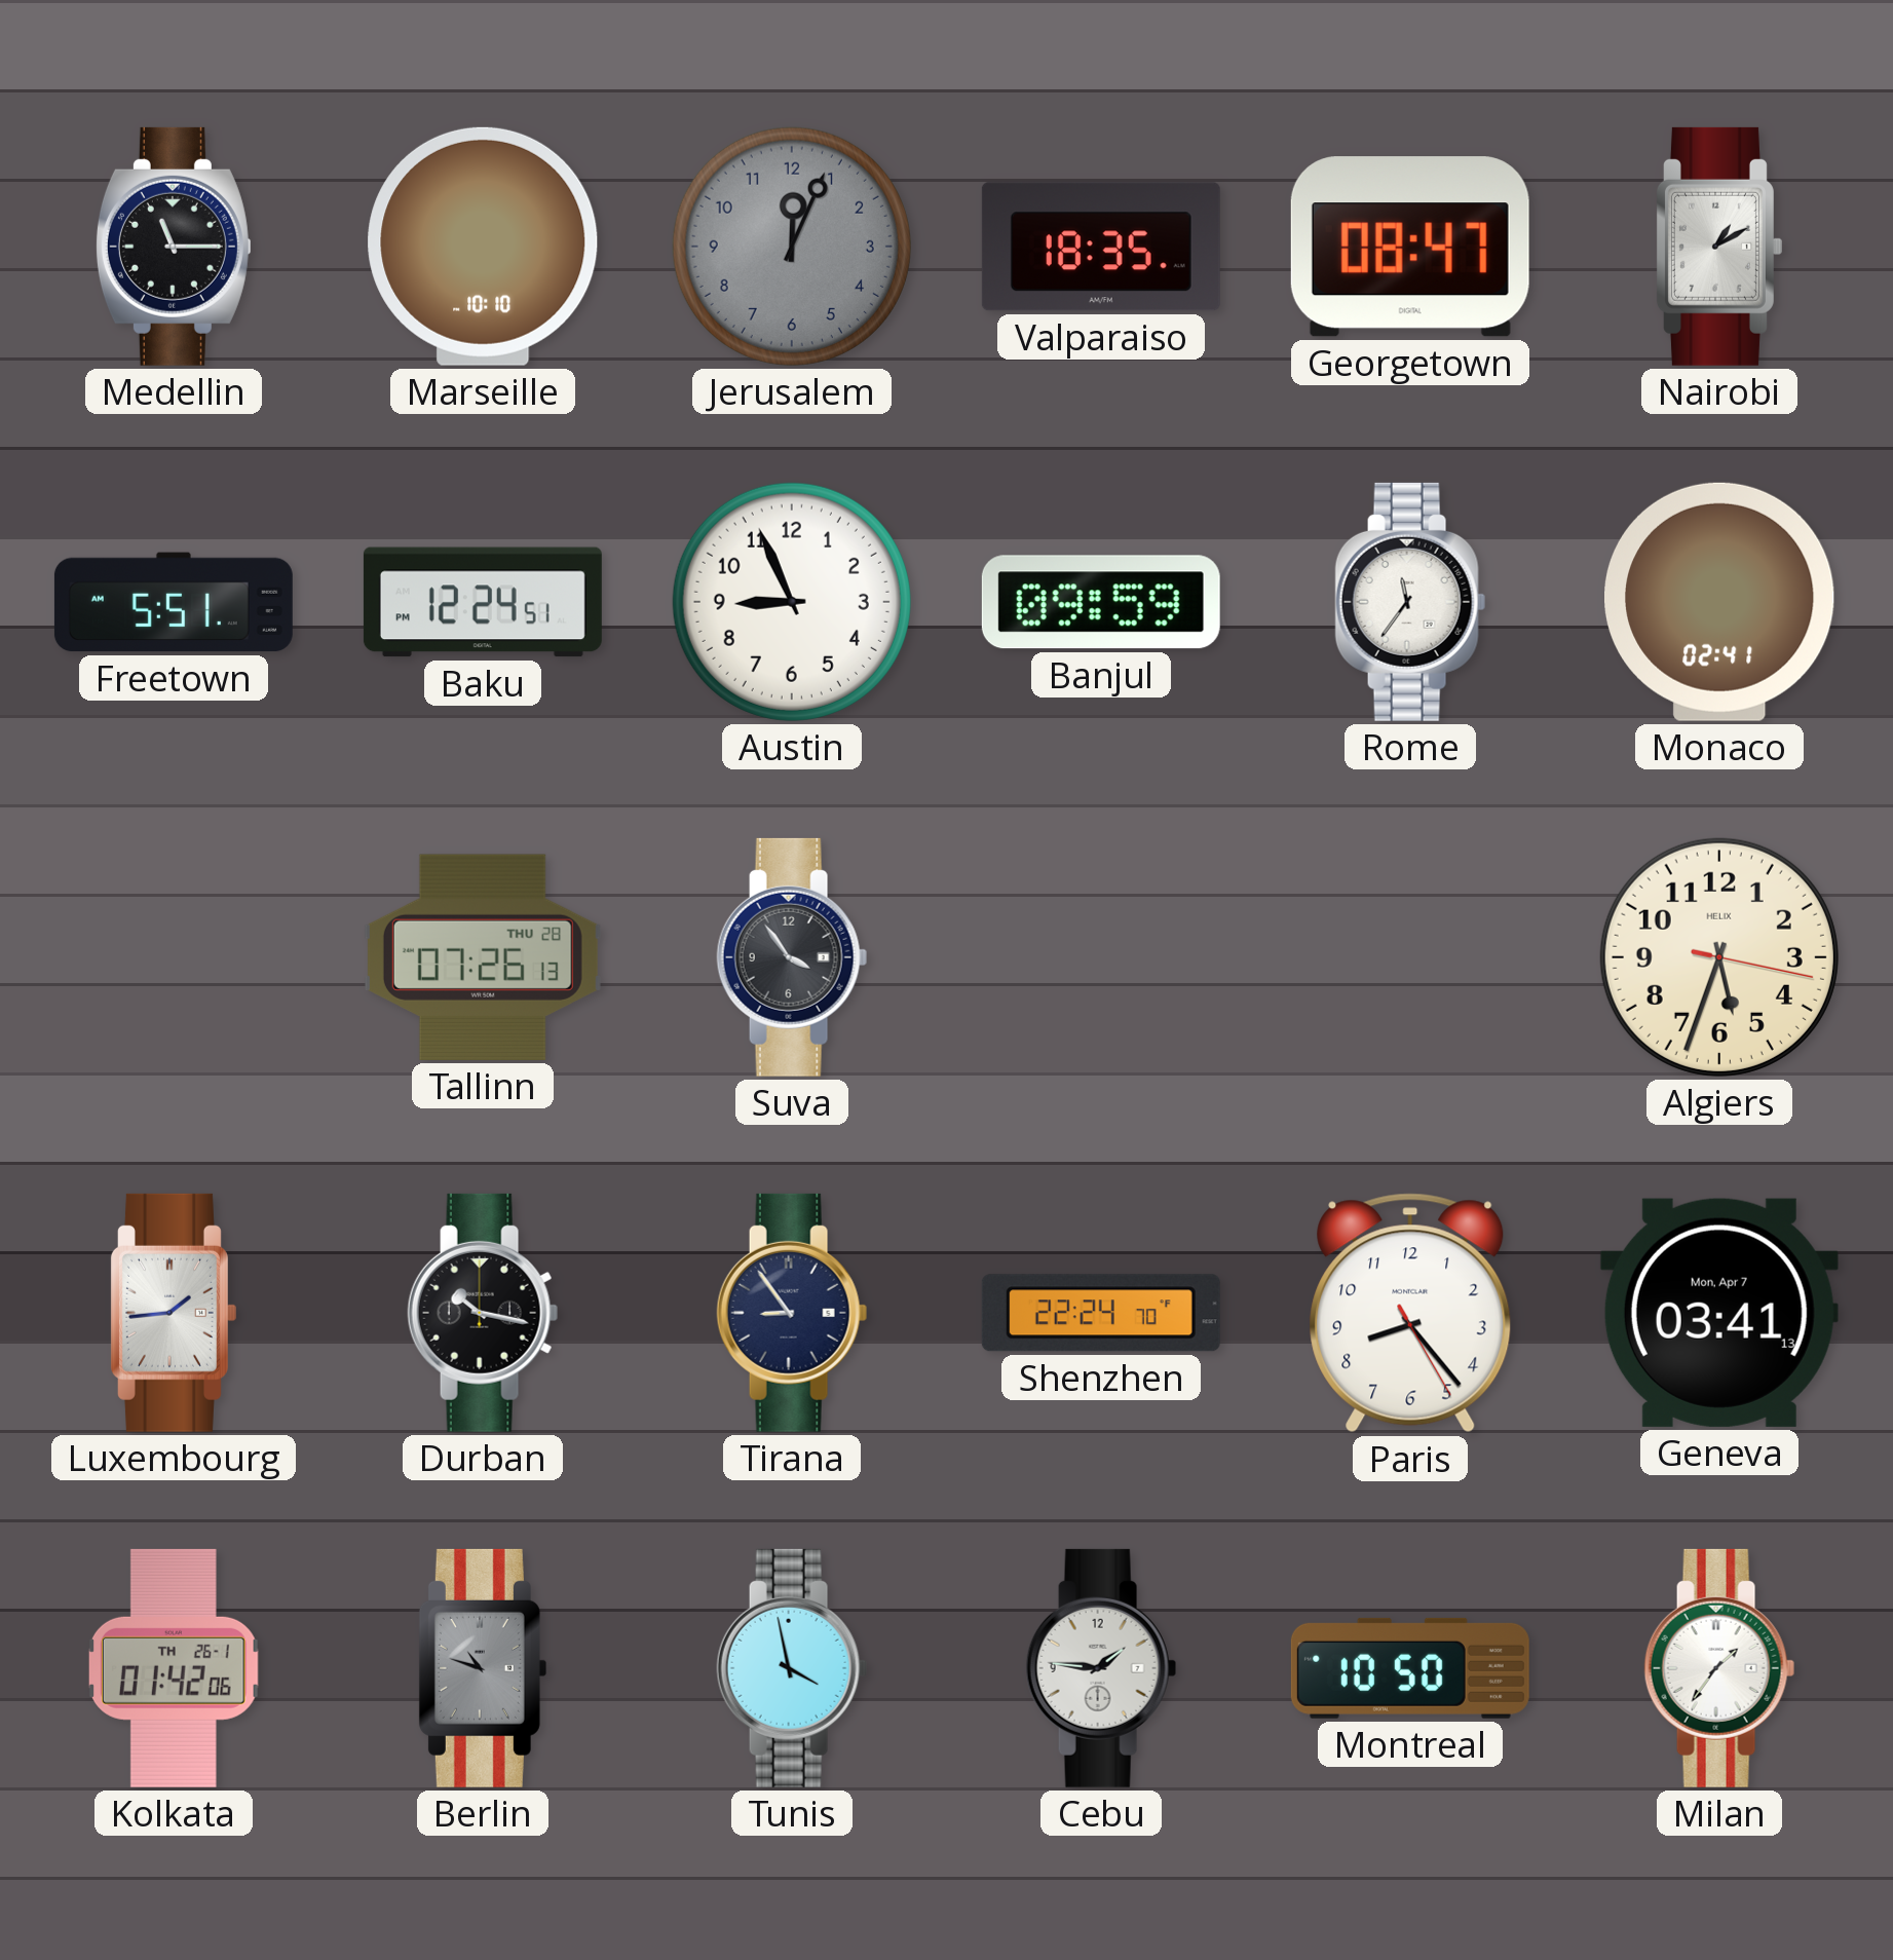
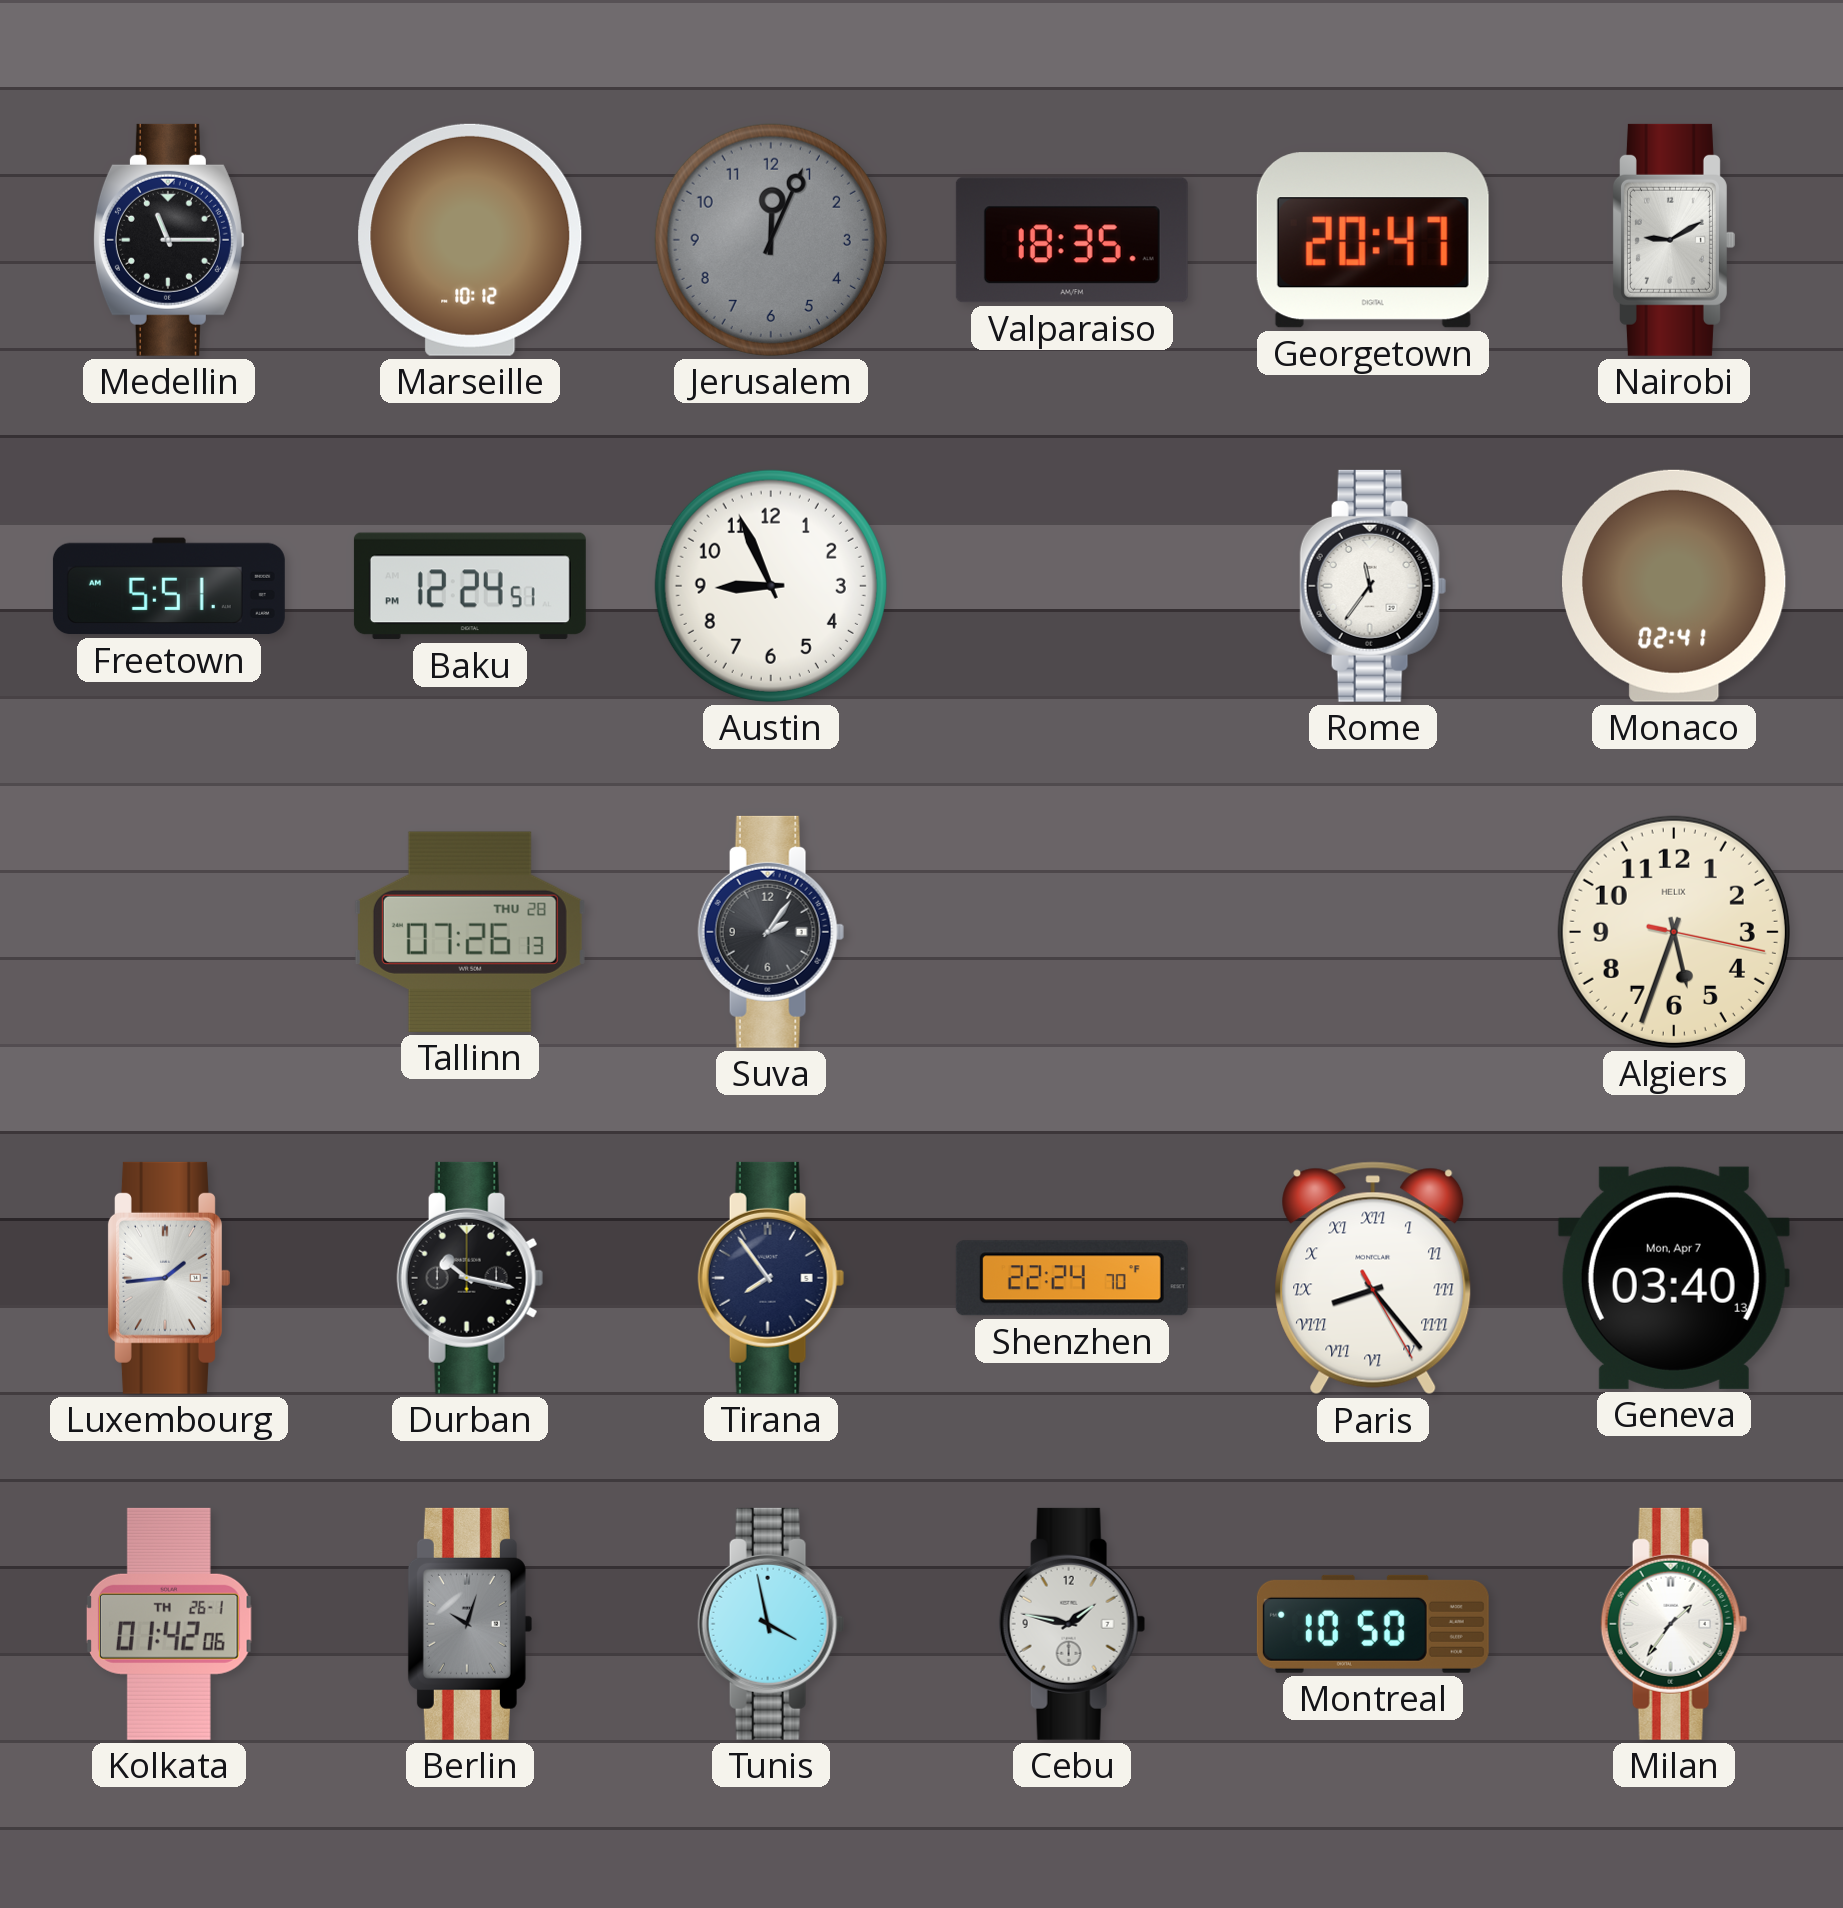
Marseille: 10:10 -> 10:12 (470, 240)
Georgetown: 08:47 -> 20:47 (1373, 240)
Nairobi: 1:10 -> 9:10 (1673, 240)
Banjul: 09:59 -> none (1101, 602)
Suva: 3:54 -> 2:06 (771, 932)
Tirana: 8:54 -> 7:54 (771, 1278)
Paris numerals: Arabic -> Roman (1373, 1278)
Geneva: 03:41 -> 03:40 (1674, 1278)
Berlin: 10:48 -> 10:03 (470, 1624)
Cebu: 1:46 -> 1:47 (1072, 1624)
